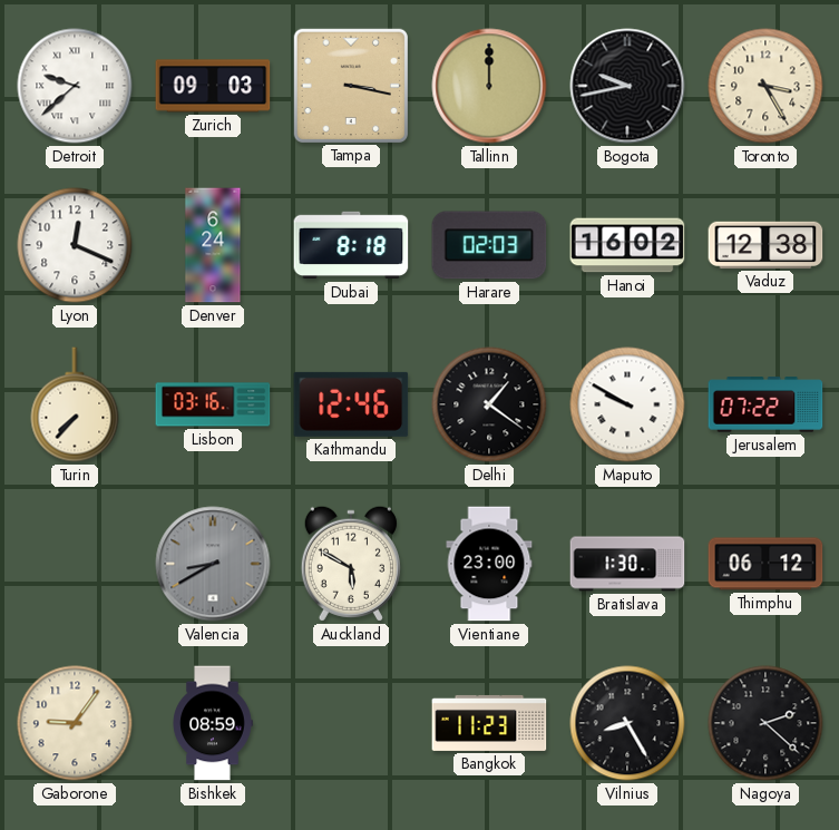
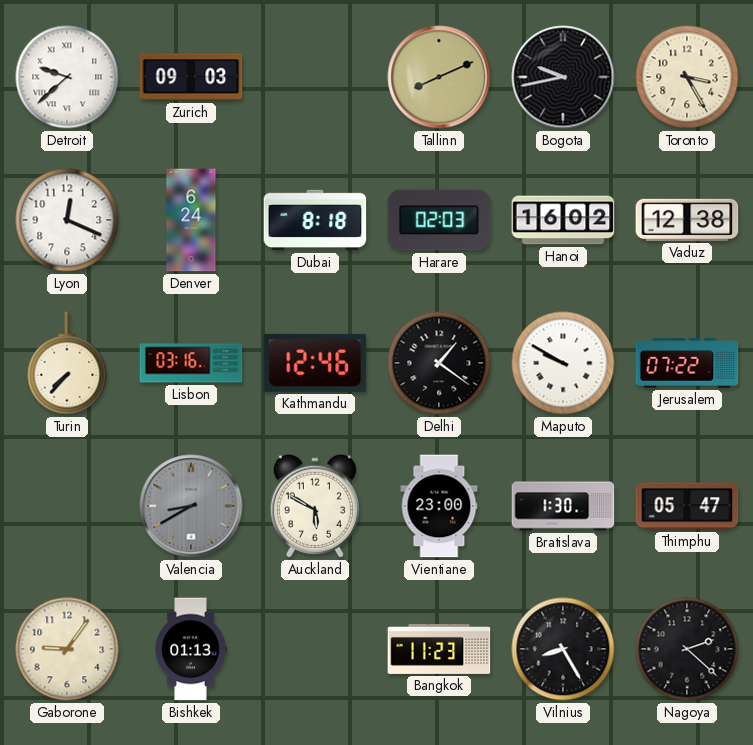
Tampa: 3:17 -> none (350, 85)
Tallinn: 12:00 -> 8:11 (439, 77)
Thimphu: 06:12 -> 05:47 (687, 506)
Bishkek: 08:59 -> 01:13 (191, 649)
